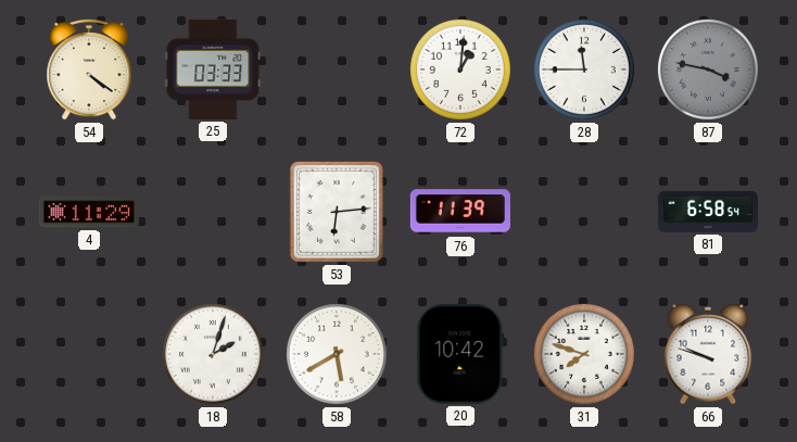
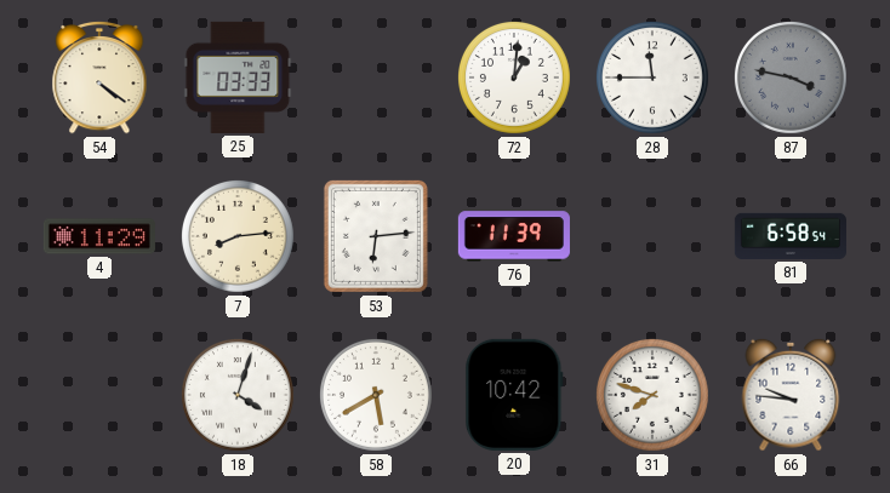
7: none -> 8:14 (238, 236)
18: 2:03 -> 4:03 (238, 395)
66: 9:48 -> 9:46 (791, 395)
